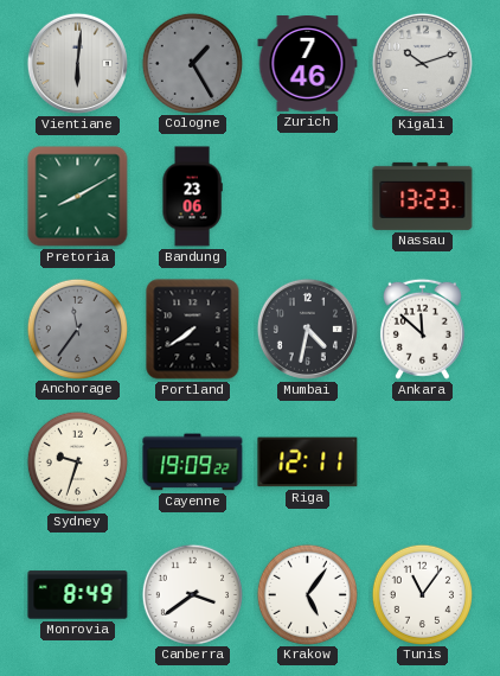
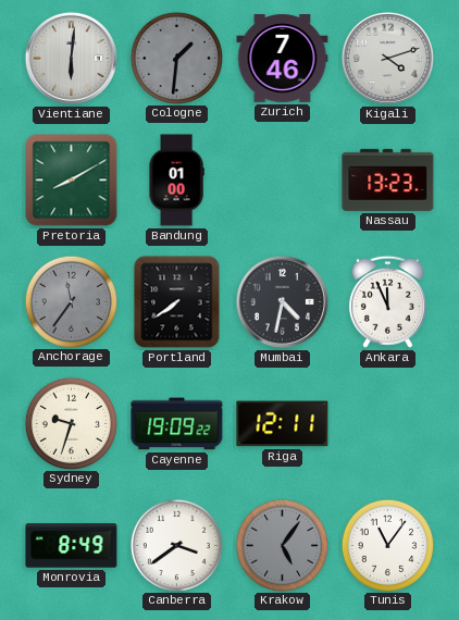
Cologne: 1:25 -> 1:31 (176, 58)
Kigali: 10:12 -> 4:12 (387, 58)
Bandung: 23:06 -> 01:00 (176, 181)
Ankara: 11:52 -> 11:56 (387, 301)
Krakow dial: white -> grey (282, 545)
